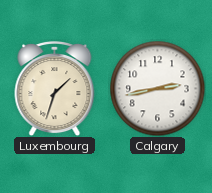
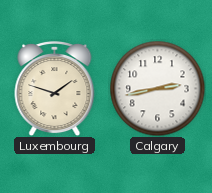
Luxembourg: 1:33 -> 1:48 (55, 89)
